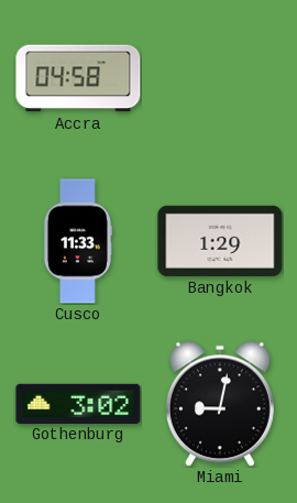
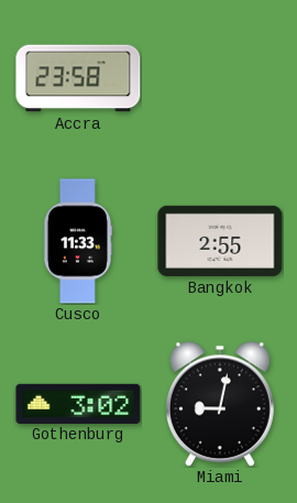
Accra: 04:58 -> 23:58 (78, 78)
Bangkok: 1:29 -> 2:55 (220, 241)
